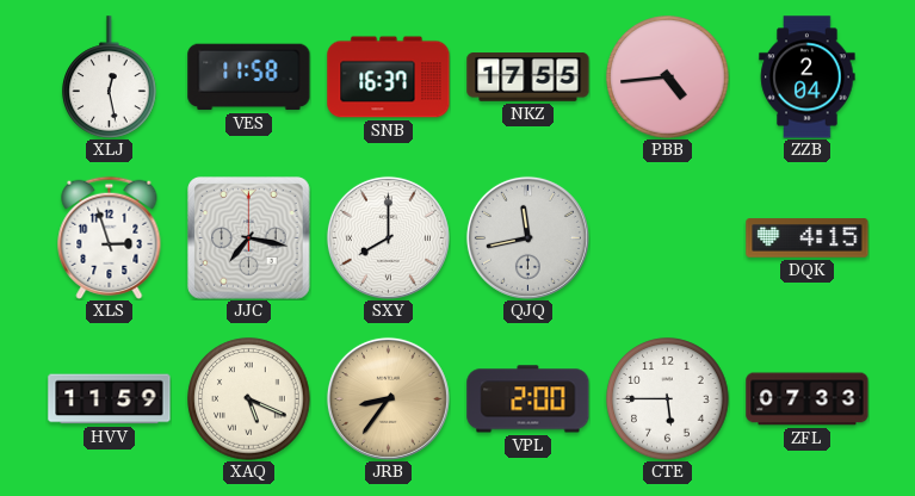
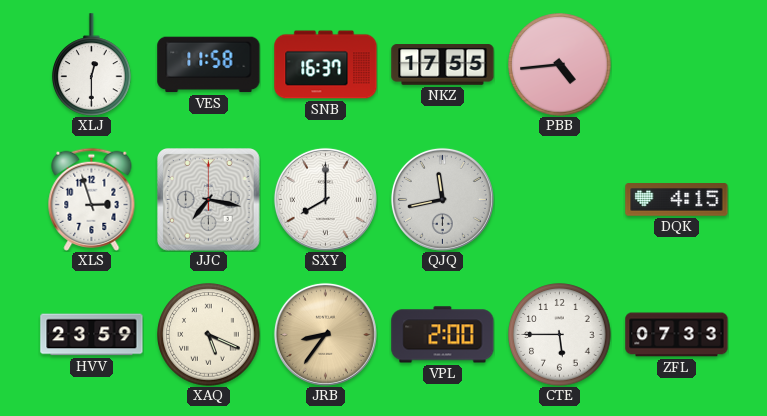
XLJ: 12:28 -> 12:30 (92, 65)
ZZB: 2:04 -> none (808, 77)
HVV: 11:59 -> 23:59 (92, 335)
